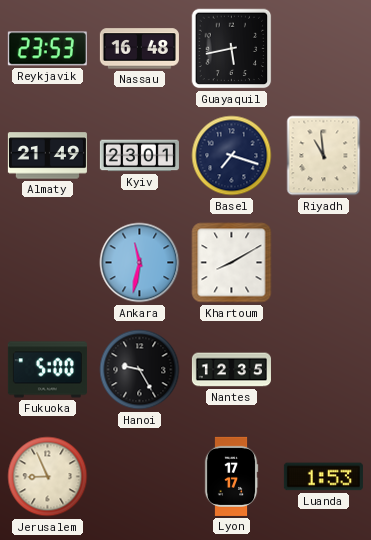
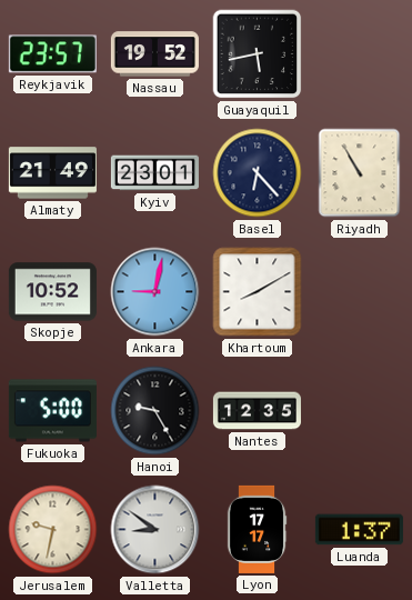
Reykjavik: 23:53 -> 23:57 (52, 54)
Nassau: 16:48 -> 19:52 (154, 54)
Basel: 7:18 -> 6:23 (258, 173)
Riyadh: 10:59 -> 10:55 (360, 173)
Skopje: none -> 10:52 (52, 292)
Ankara: 11:32 -> 9:02 (155, 292)
Jerusalem: 8:56 -> 9:32 (53, 530)
Valletta: none -> 8:51 (155, 530)
Luanda: 1:53 -> 1:37 (359, 530)
